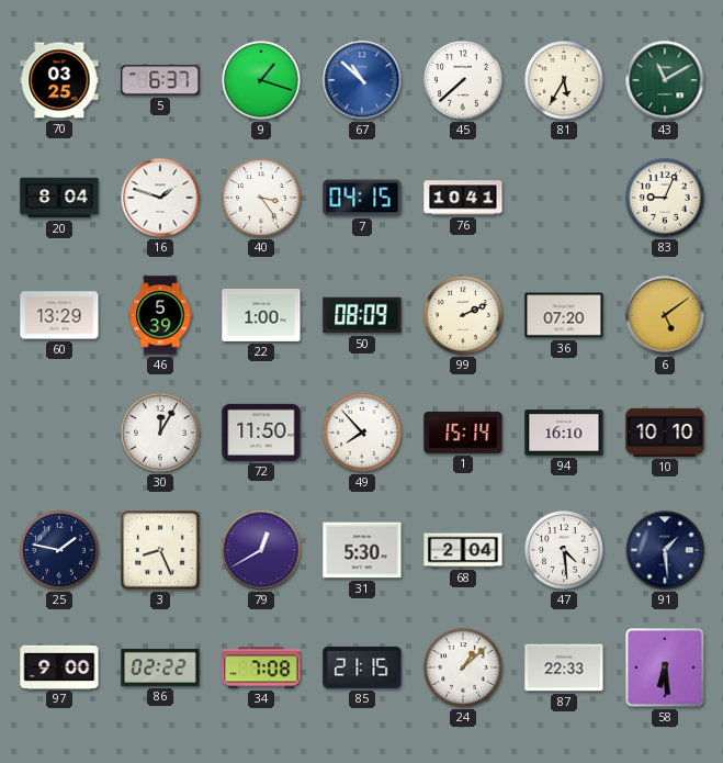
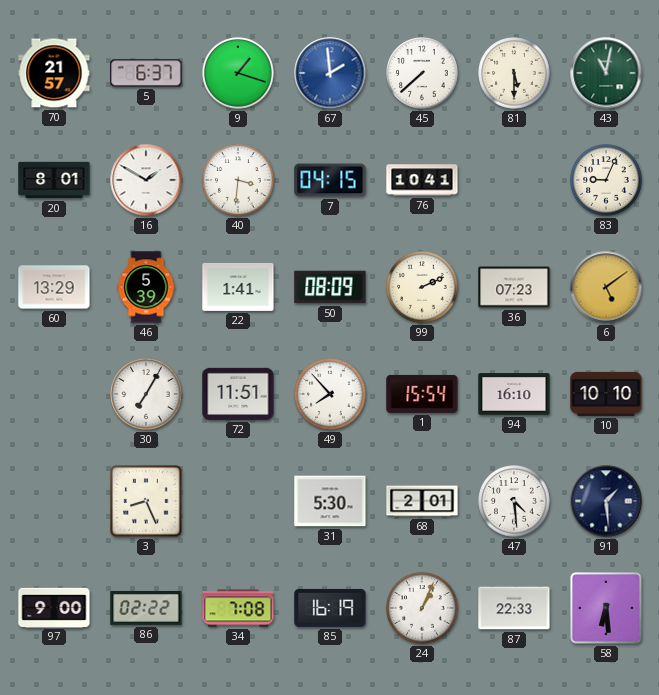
70: 03:25 -> 21:57 (54, 73)
67: 10:52 -> 1:59 (330, 73)
81: 5:35 -> 5:30 (514, 73)
43: 11:10 -> 11:02 (606, 73)
20: 8:04 -> 8:01 (54, 180)
16: 1:48 -> 1:50 (146, 180)
40: 3:24 -> 3:31 (238, 180)
22: 1:00 -> 1:41 (238, 287)
36: 07:20 -> 07:23 (514, 287)
30: 12:05 -> 7:05 (146, 394)
72: 11:50 -> 11:51 (238, 394)
1: 15:14 -> 15:54 (422, 394)
25: 1:47 -> none (59, 550)
79: 12:40 -> none (261, 550)
68: 2:04 -> 2:01 (422, 501)
85: 21:15 -> 16:19 (330, 608)
24: 1:08 -> 1:04 (422, 608)
